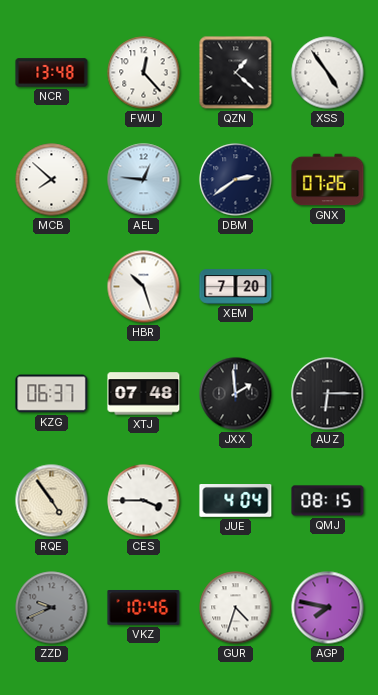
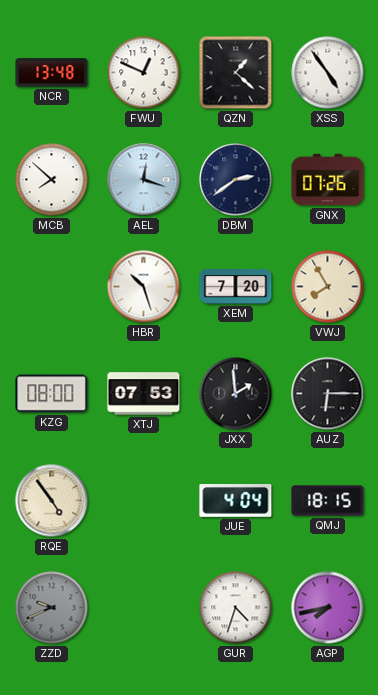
FWU: 12:23 -> 12:49 (144, 73)
AEL: 12:46 -> 12:18 (144, 180)
VWJ: none -> 7:55 (328, 287)
KZG: 06:37 -> 08:00 (52, 394)
XTJ: 07:48 -> 07:53 (144, 394)
CES: 3:45 -> none (144, 501)
QMJ: 08:15 -> 18:15 (328, 501)
VKZ: 10:46 -> none (144, 608)
AGP: 7:47 -> 7:43 (328, 608)
